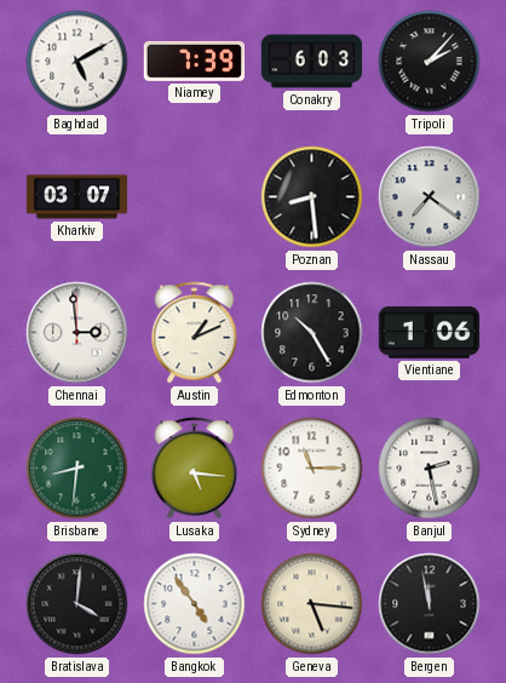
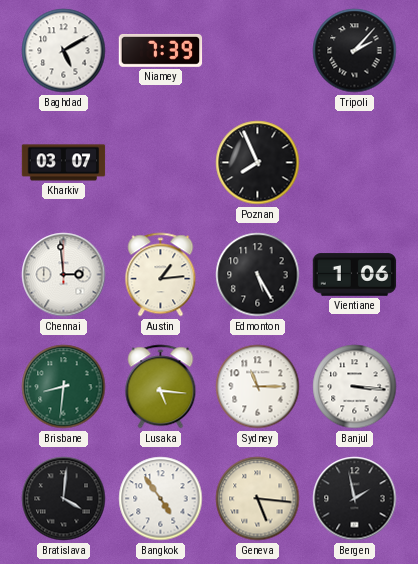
Conakry: 6:03 -> none (312, 62)
Poznan: 8:29 -> 7:56 (258, 163)
Nassau: 7:21 -> none (430, 197)
Austin: 1:11 -> 1:14 (161, 275)
Edmonton: 10:25 -> 5:25 (258, 275)
Banjul: 2:28 -> 3:16 (355, 387)
Bergen: 11:58 -> 1:58 (355, 499)
